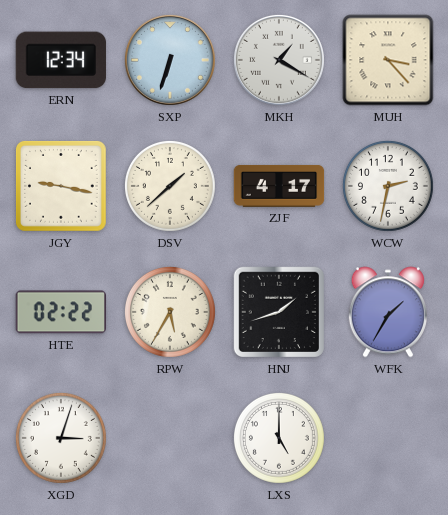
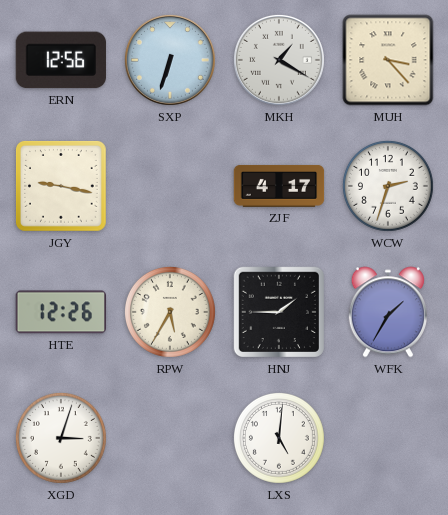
ERN: 12:34 -> 12:56 (60, 60)
DSV: 1:38 -> none (170, 186)
WCW: 2:32 -> 2:33 (388, 186)
HTE: 02:22 -> 12:26 (60, 312)
HNJ: 1:42 -> 1:45 (279, 312)
LXS: 5:00 -> 5:01 (279, 438)
